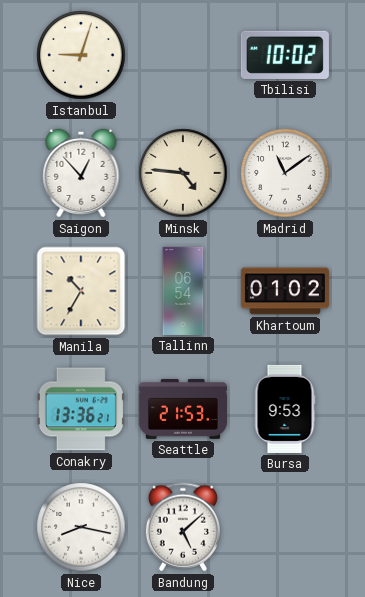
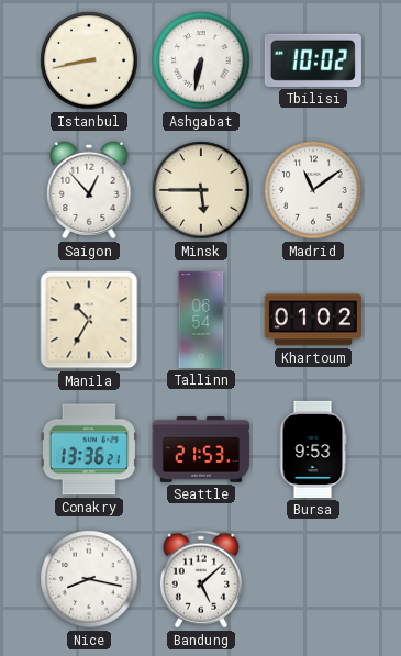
Istanbul: 9:03 -> 8:43 (89, 60)
Ashgabat: none -> 6:32 (201, 60)
Minsk: 4:46 -> 5:45 (201, 190)
